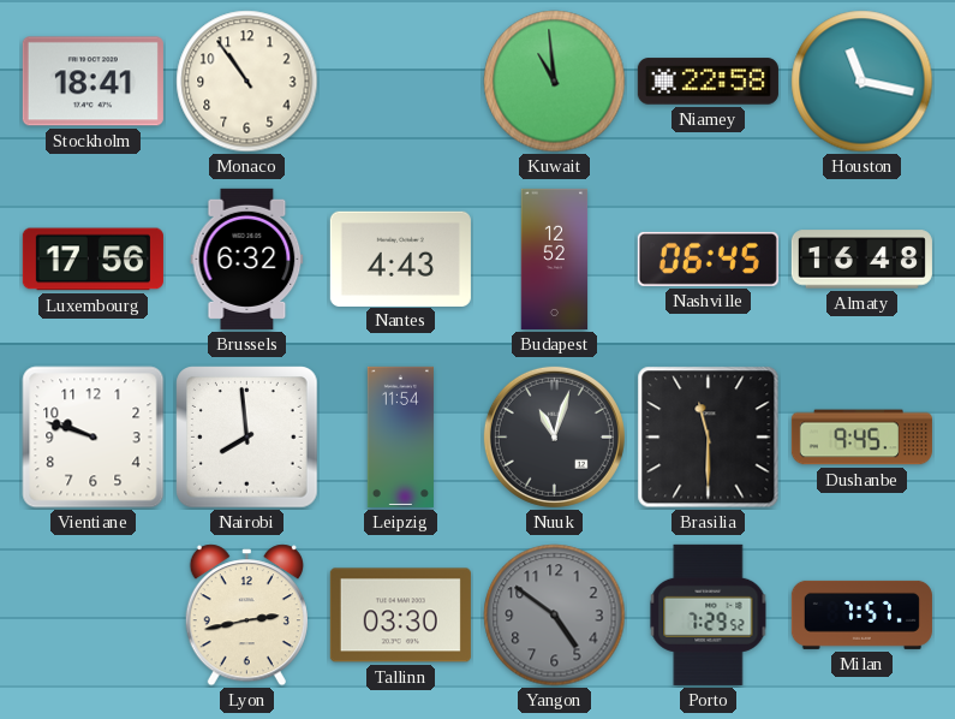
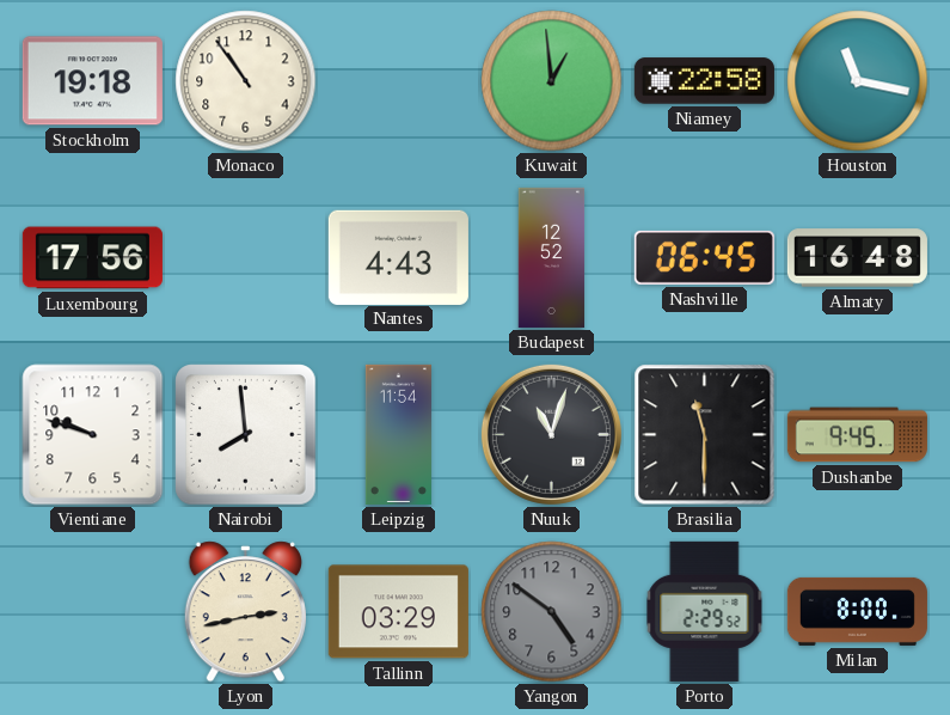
Stockholm: 18:41 -> 19:18 (92, 81)
Kuwait: 10:59 -> 12:59 (552, 81)
Brussels: 6:32 -> none (247, 259)
Tallinn: 03:30 -> 03:29 (398, 612)
Porto: 7:29 -> 2:29 (705, 611)
Milan: 7:57 -> 8:00 (857, 611)
